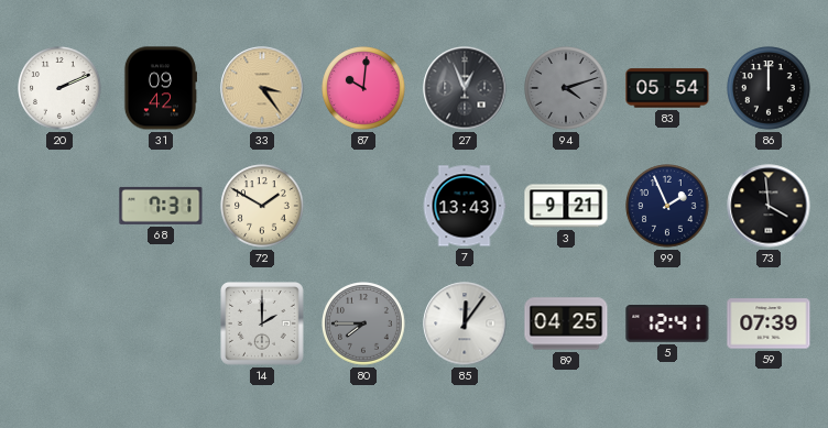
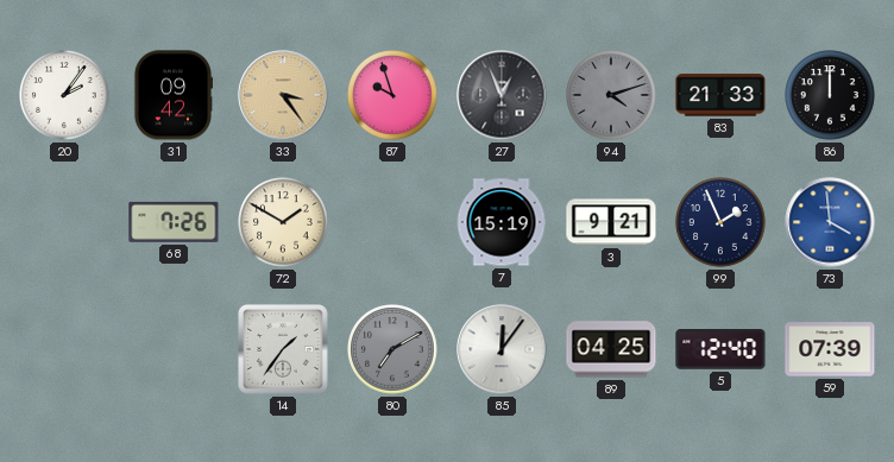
20: 2:11 -> 2:06 (64, 95)
87: 10:01 -> 9:57 (392, 95)
83: 05:54 -> 21:33 (720, 95)
68: 7:31 -> 7:26 (174, 222)
7: 13:43 -> 15:19 (502, 222)
73 dial: black -> blue (830, 222)
14: 2:00 -> 1:36 (284, 350)
80: 7:45 -> 7:10 (392, 349)
5: 12:41 -> 12:40 (720, 349)
